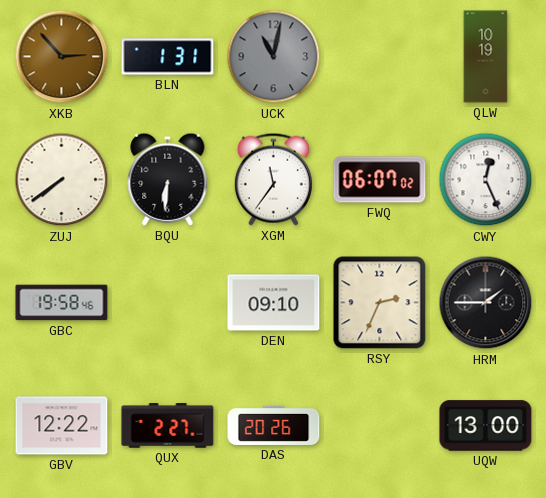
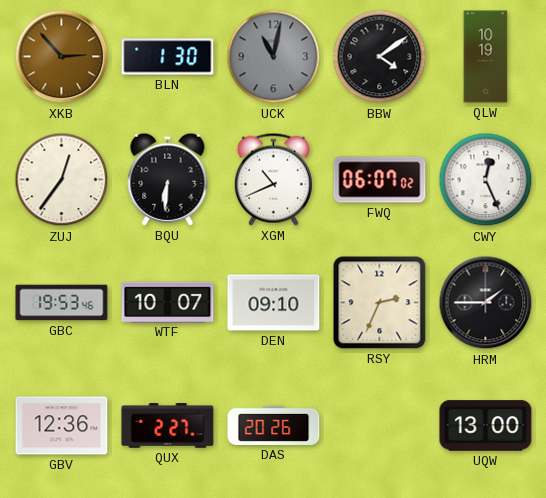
BLN: 1:31 -> 1:30 (168, 57)
BBW: none -> 4:09 (380, 57)
ZUJ: 7:39 -> 12:36 (62, 180)
XGM: 11:36 -> 10:41 (273, 179)
GBC: 19:58 -> 19:53 (62, 303)
WTF: none -> 10:07 (168, 302)
GBV: 12:22 -> 12:36 (62, 426)
